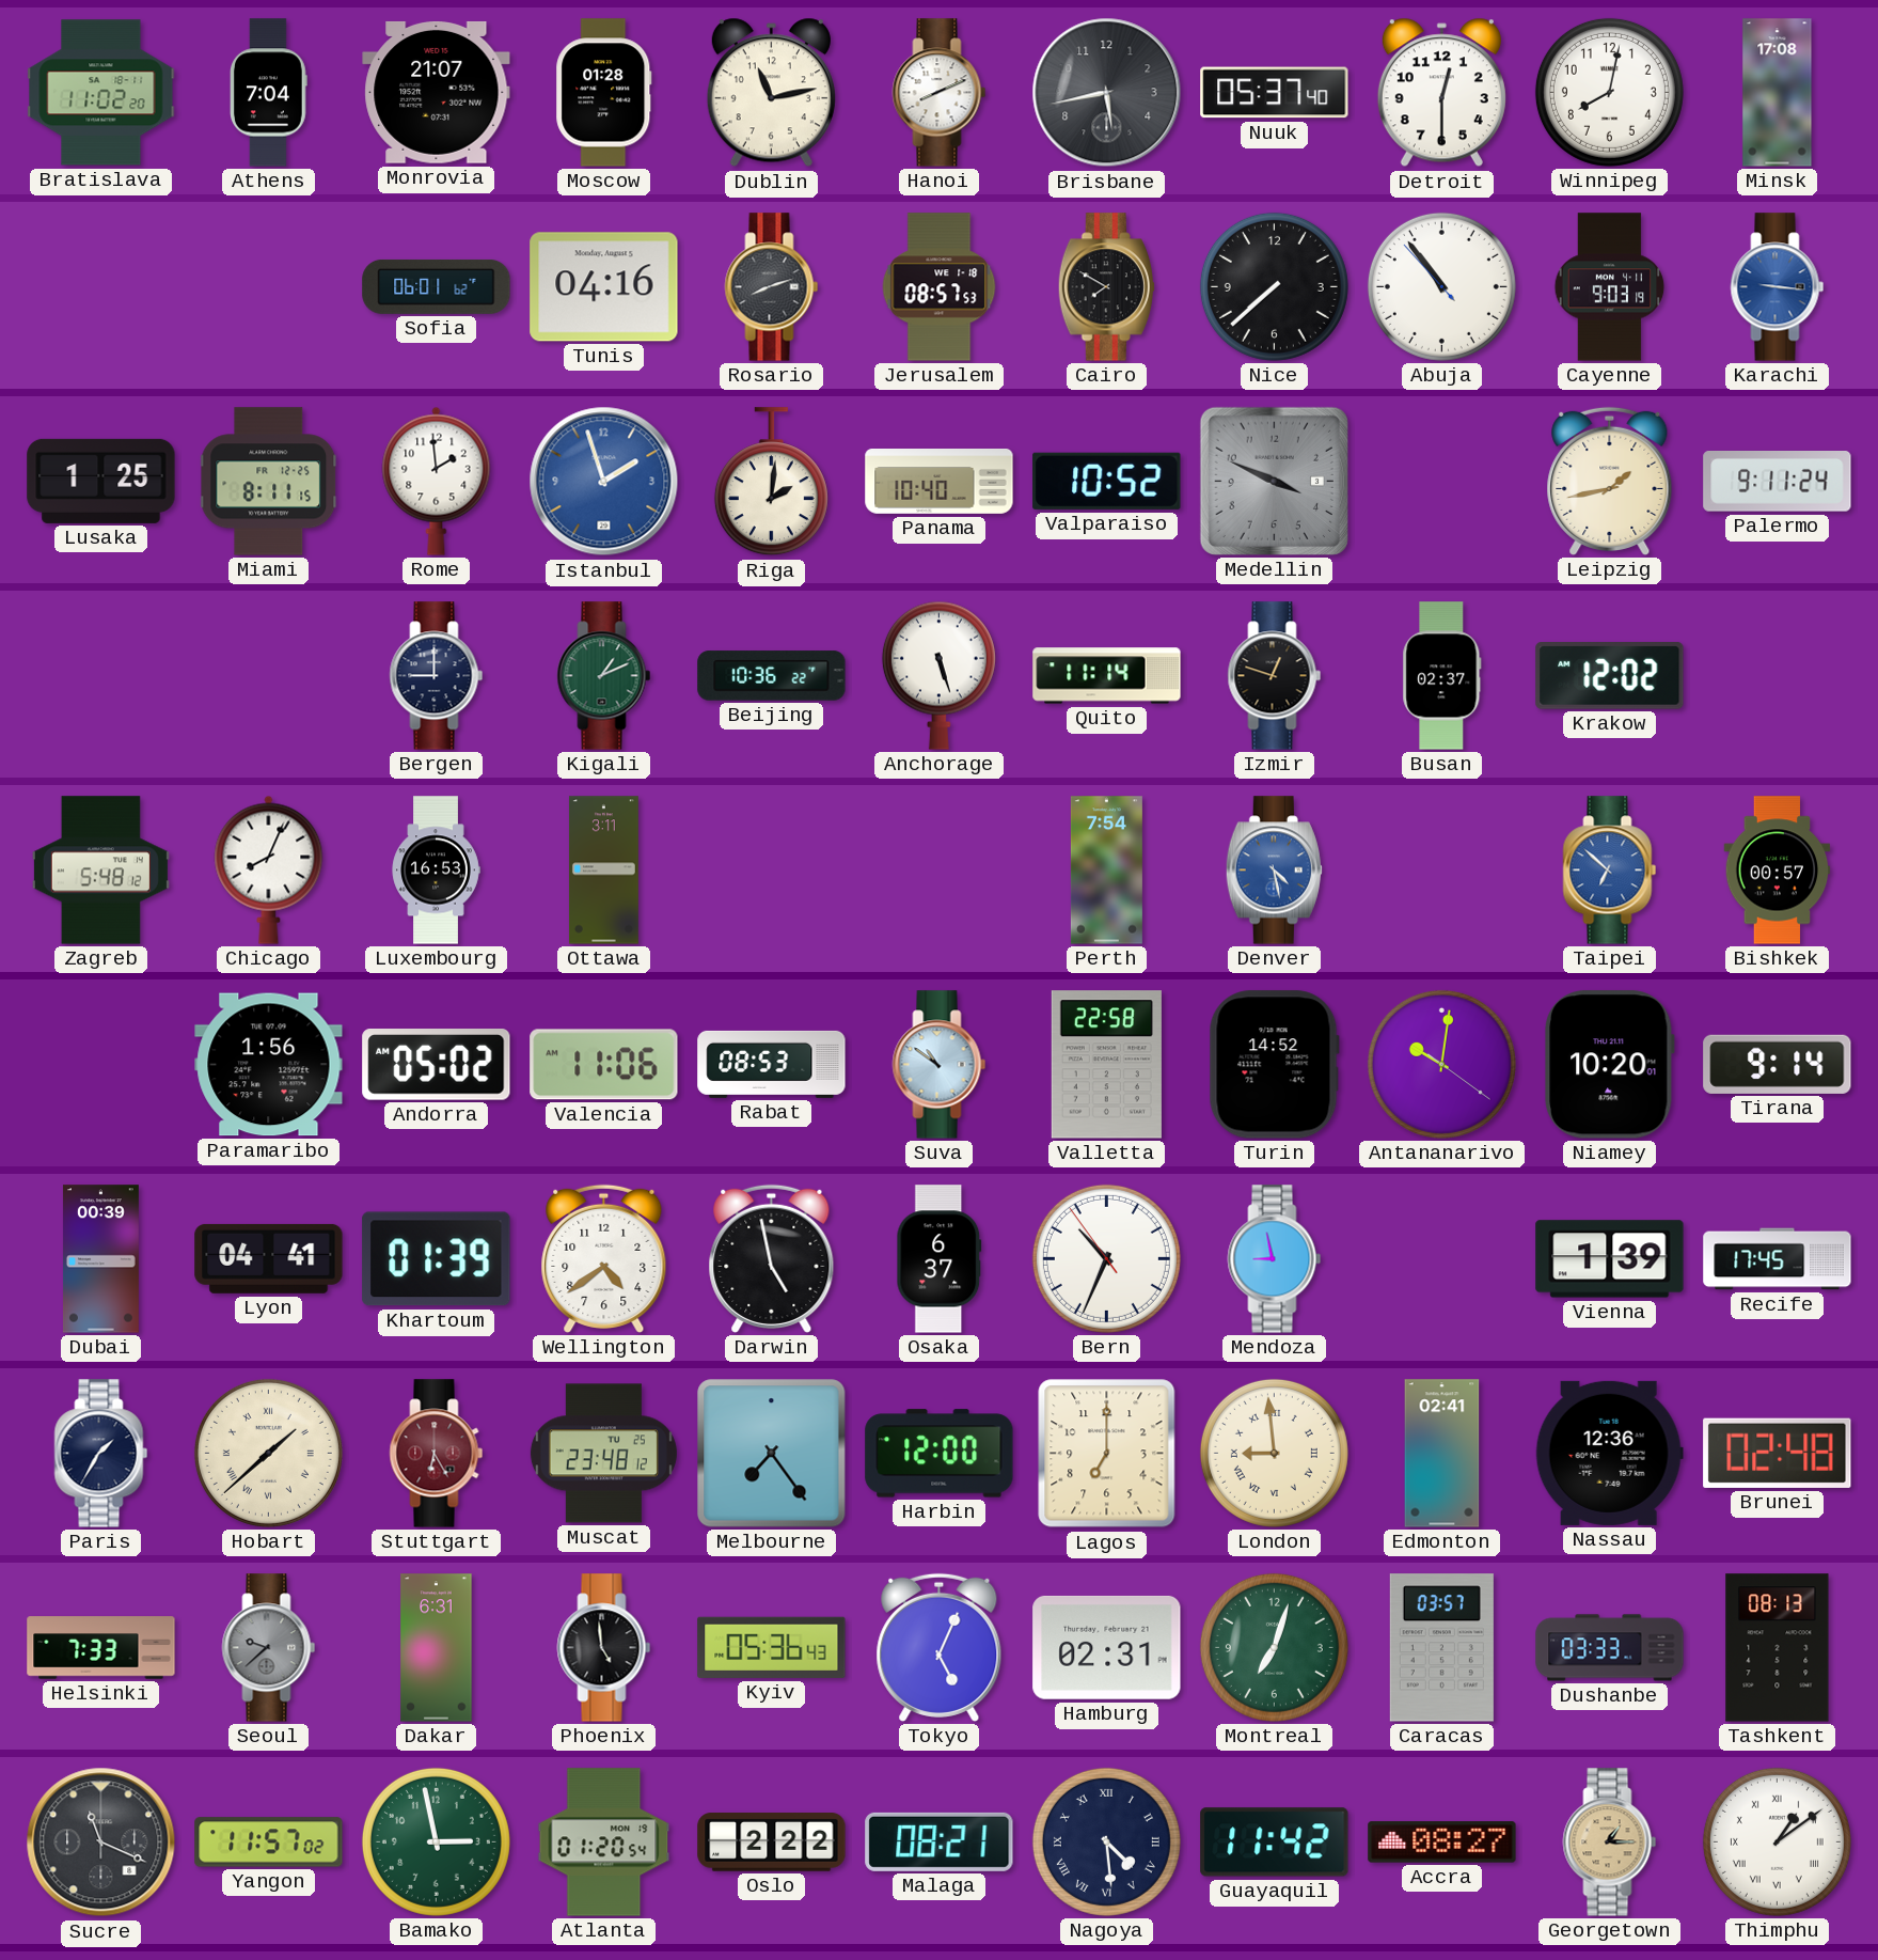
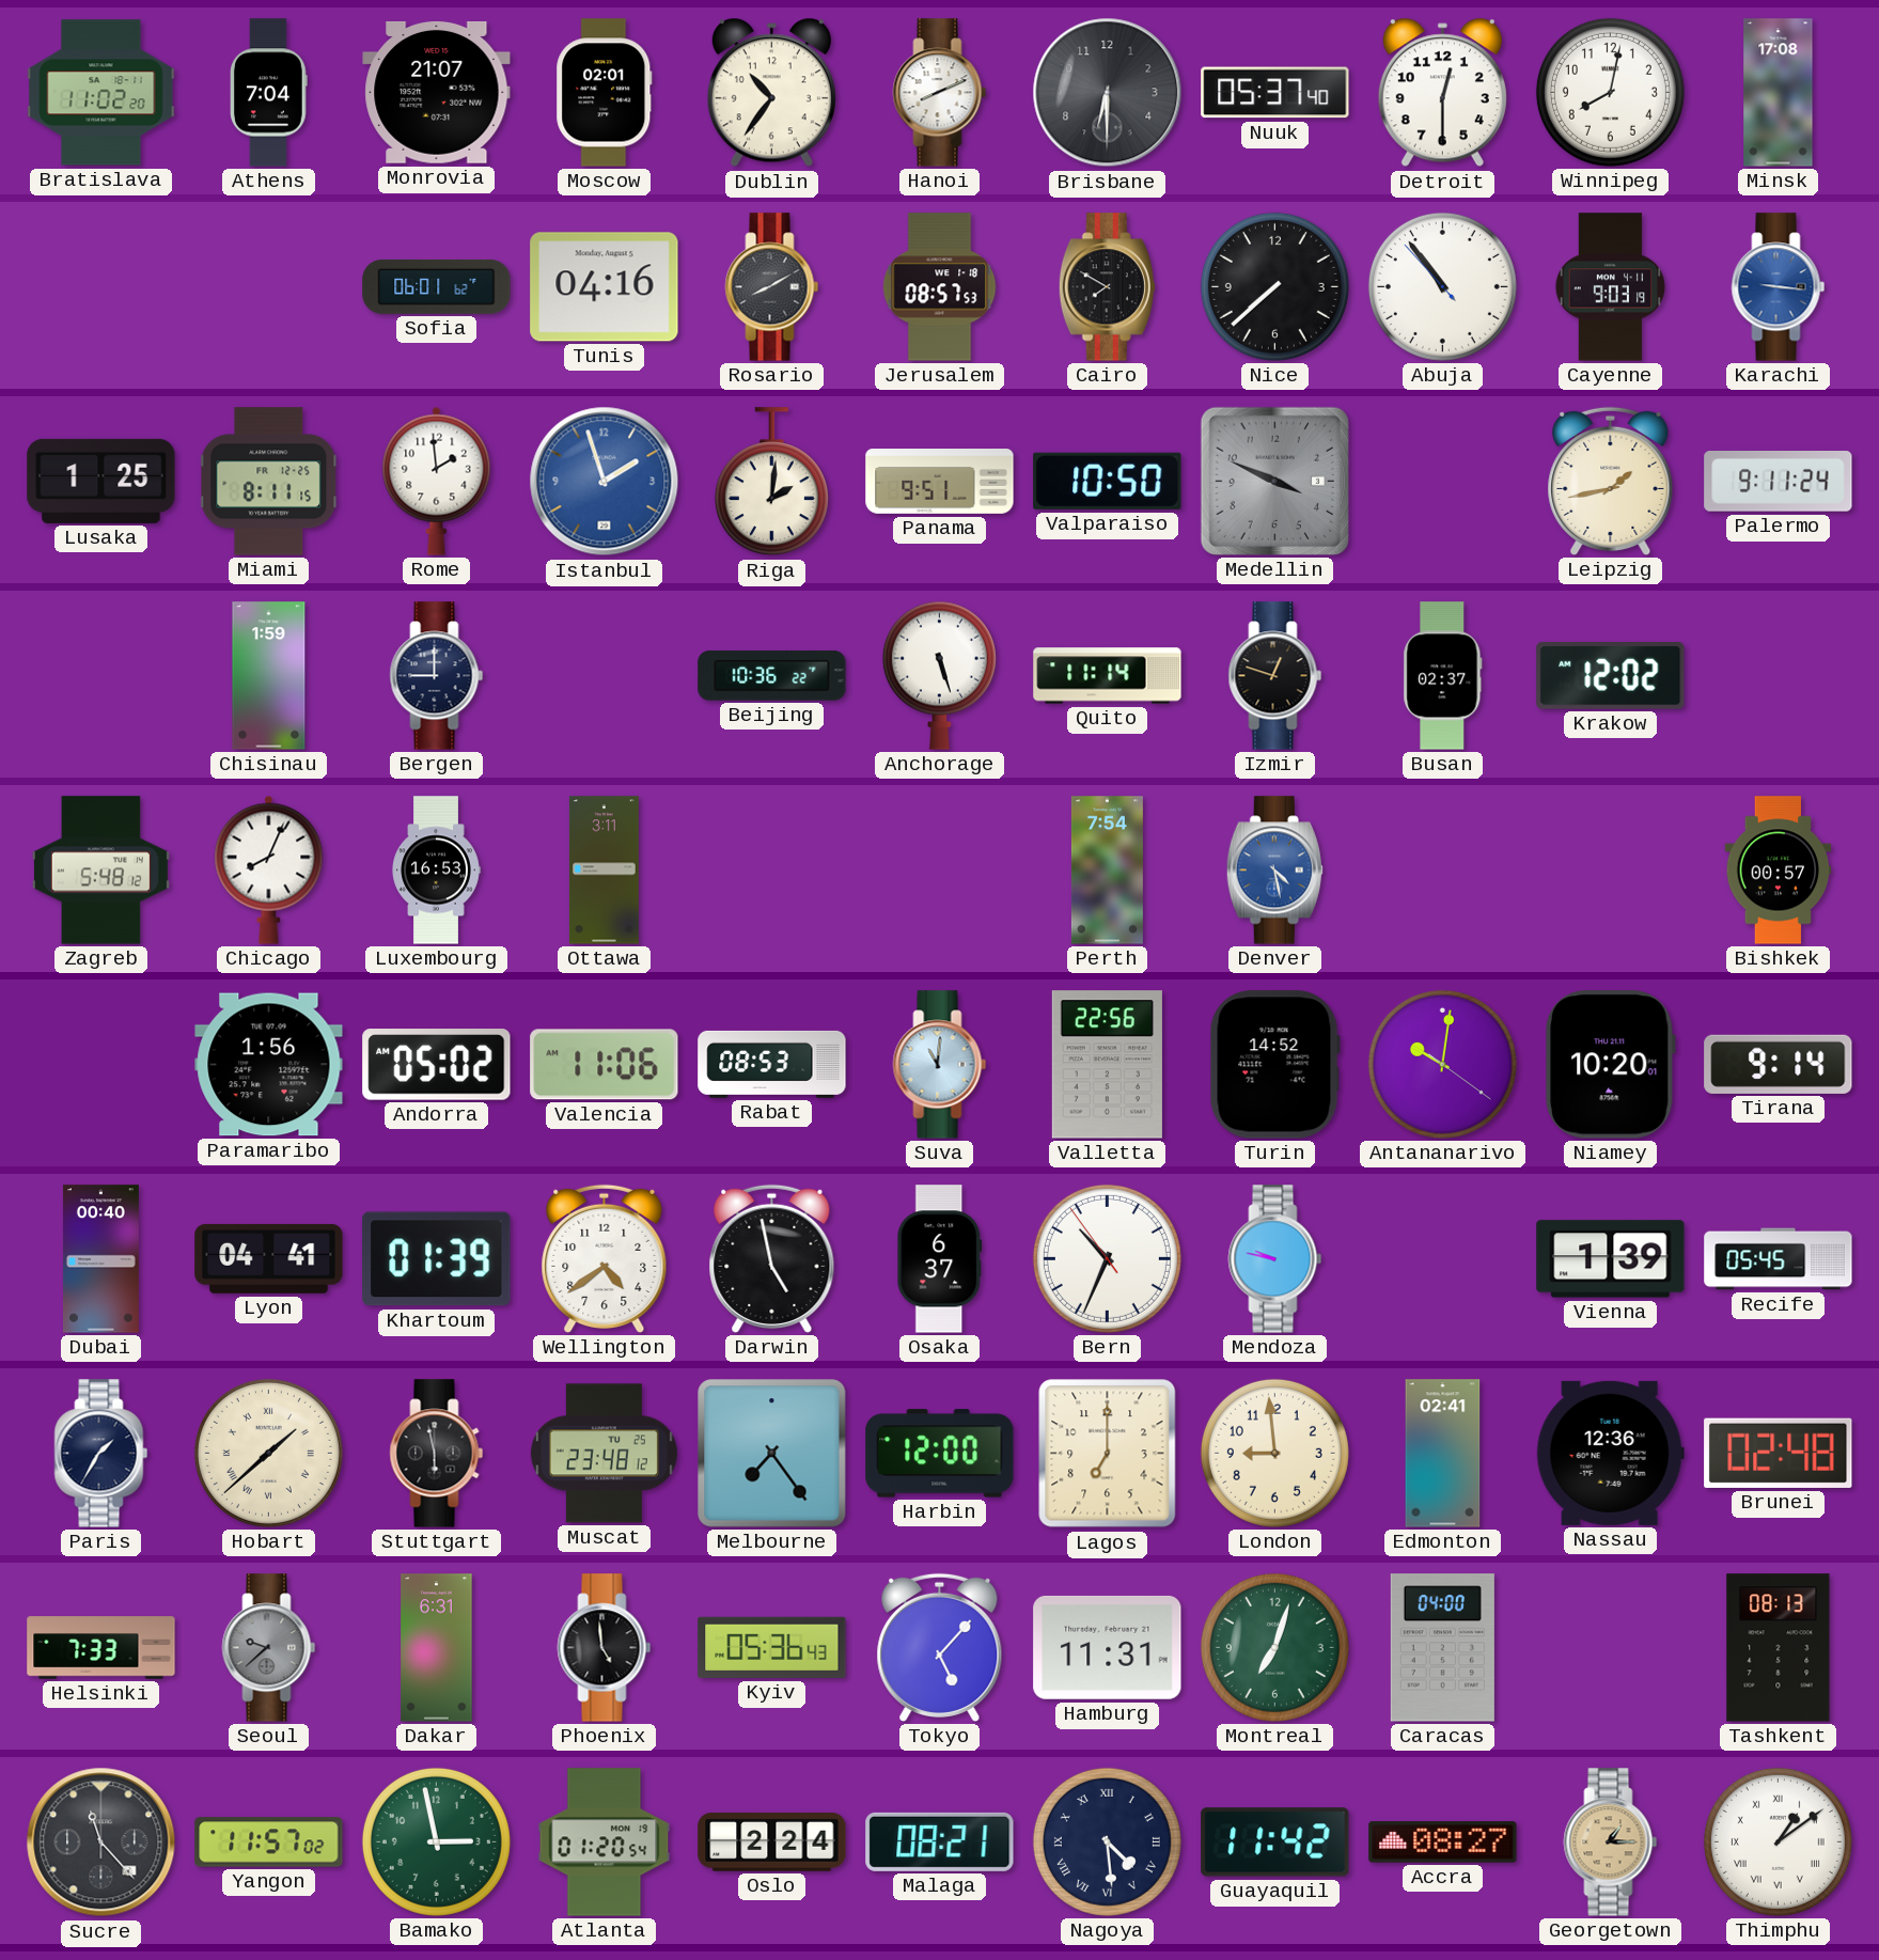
Moscow: 01:28 -> 02:01 (605, 93)
Dublin: 11:13 -> 10:36 (771, 93)
Brisbane: 5:43 -> 6:30 (1108, 93)
Rosario: 8:12 -> 8:10 (772, 287)
Panama: 10:40 -> 9:51 (940, 482)
Valparaiso: 10:52 -> 10:50 (1108, 481)
Chisinau: none -> 1:59 (269, 676)
Kigali: 1:11 -> none (604, 676)
Taipei: 6:52 -> none (1610, 871)
Suva: 10:51 -> 11:01 (940, 1065)
Valletta: 22:58 -> 22:56 (1107, 1065)
Dubai: 00:39 -> 00:40 (100, 1259)
Mendoza: 8:58 -> 9:47 (1275, 1259)
Recife: 17:45 -> 05:45 (1779, 1259)
Stuttgart: 6:25 -> 5:58 (437, 1454)
Stuttgart dial: burgundy -> black (437, 1454)
London numerals: Roman -> Arabic (1274, 1453)
Tokyo: 5:04 -> 5:07 (940, 1647)
Hamburg: 02:31 -> 11:31 (1108, 1647)
Caracas: 03:57 -> 04:00 (1442, 1648)
Dushanbe: 03:33 -> none (1610, 1648)
Sucre: 11:19 -> 11:23 (101, 1843)
Oslo: 2:22 -> 2:24 (772, 1843)
